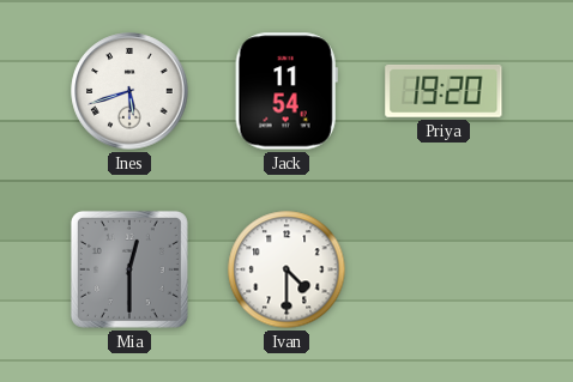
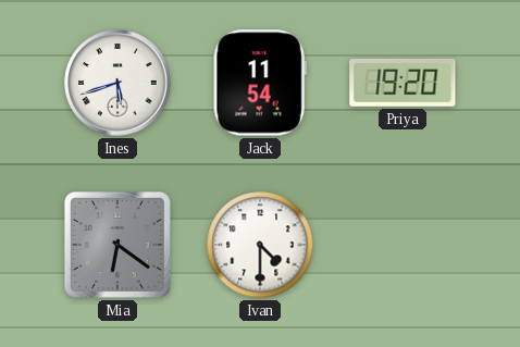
Mia: 12:30 -> 6:21 (117, 245)
